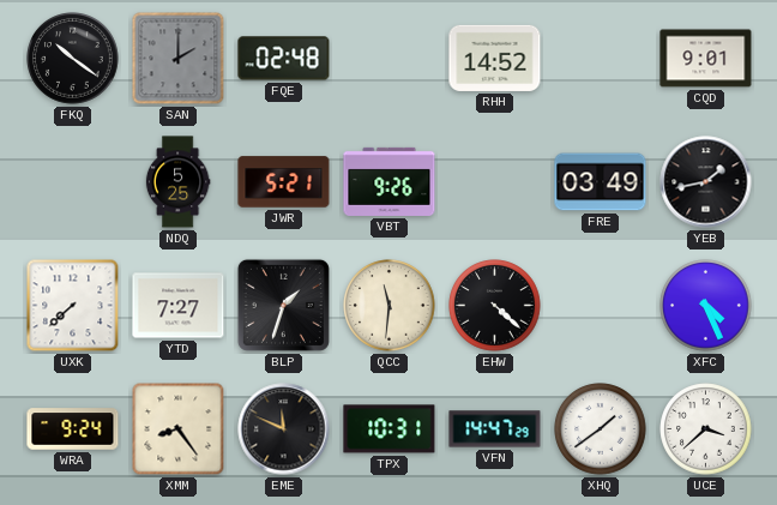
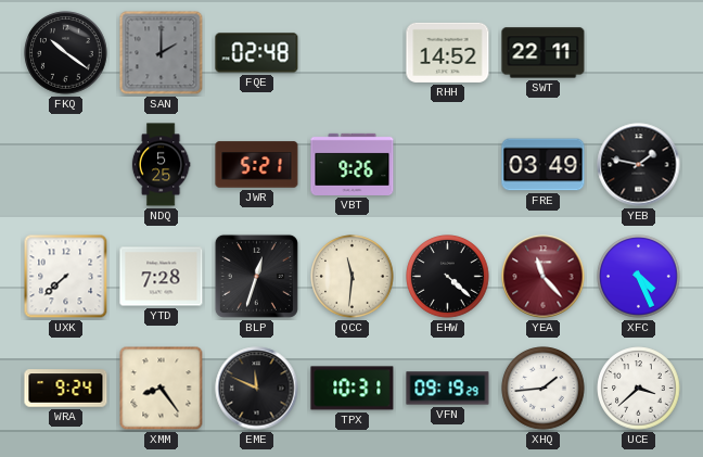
SWT: none -> 22:11 (544, 53)
CQD: 9:01 -> none (706, 59)
YEB: 1:43 -> 1:47 (639, 165)
YTD: 7:27 -> 7:28 (162, 277)
BLP: 1:33 -> 12:33 (256, 276)
YEA: none -> 11:23 (544, 277)
VFN: 14:47 -> 09:19 (448, 389)
XHQ: 1:39 -> 1:44 (544, 389)
